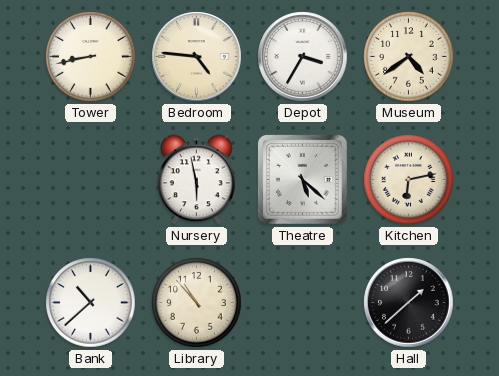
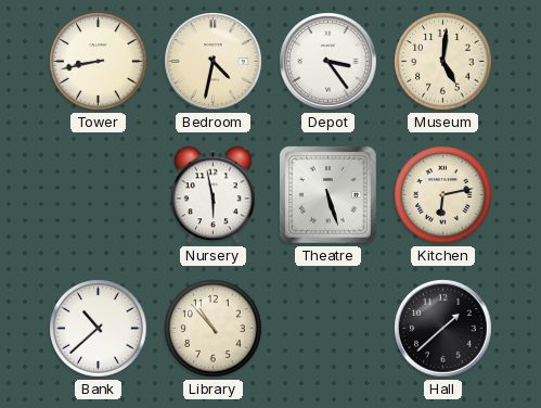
Bedroom: 4:46 -> 4:32 (214, 62)
Depot: 3:35 -> 3:24 (329, 62)
Museum: 4:39 -> 5:01 (443, 62)
Theatre: 5:22 -> 5:27 (329, 195)
